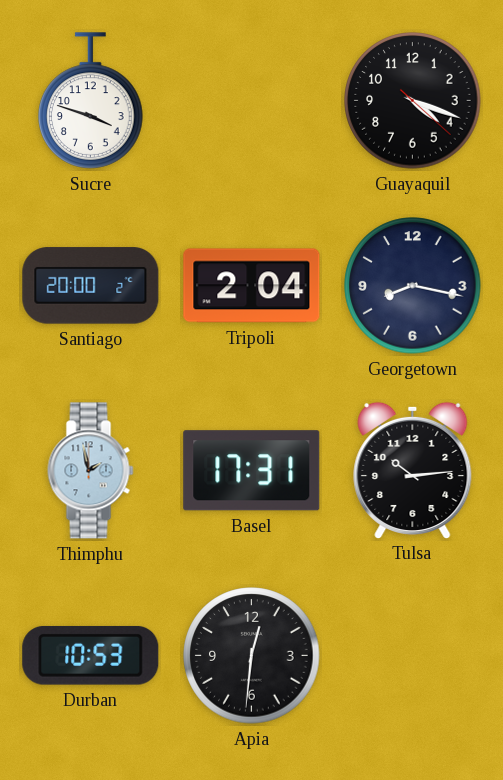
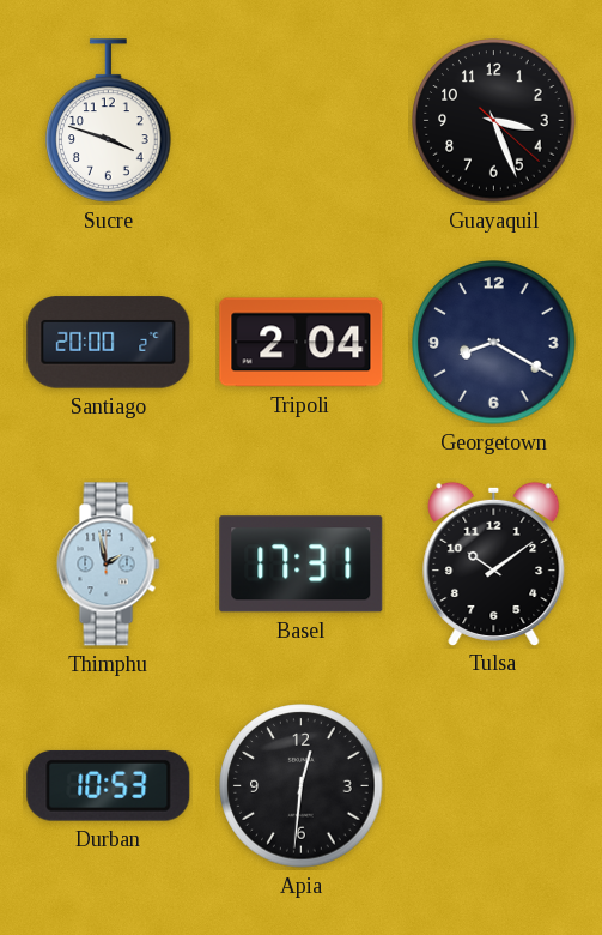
Guayaquil: 4:18 -> 3:26 (494, 121)
Georgetown: 8:17 -> 8:20 (494, 343)
Tulsa: 10:14 -> 10:09 (494, 563)
